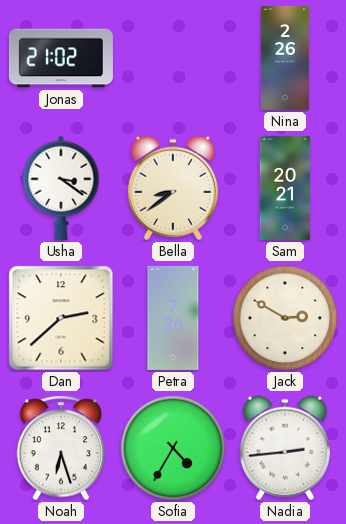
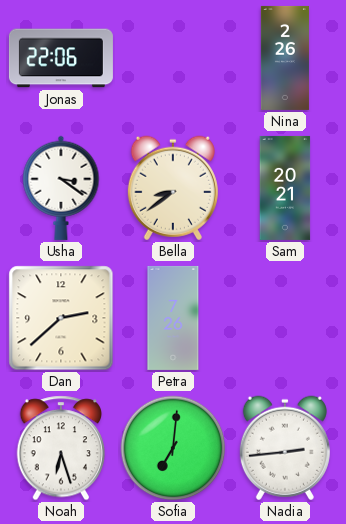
Jonas: 21:02 -> 22:06 (61, 58)
Jack: 2:50 -> none (285, 318)
Sofia: 4:35 -> 7:01 (173, 448)
